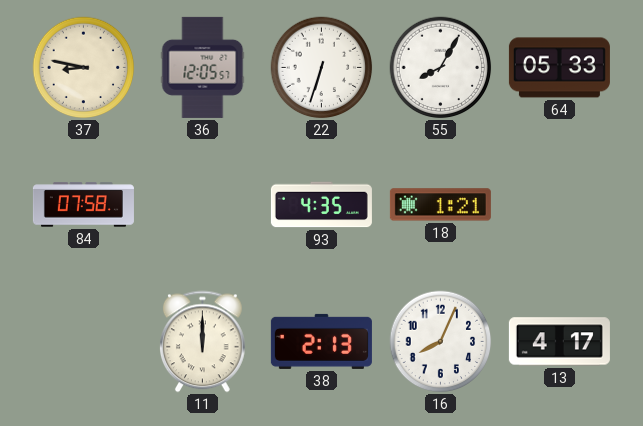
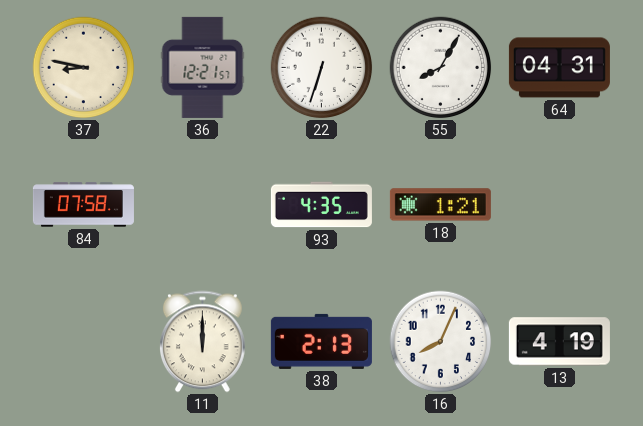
36: 12:05 -> 12:21 (203, 67)
64: 05:33 -> 04:31 (559, 68)
13: 4:17 -> 4:19 (559, 342)
